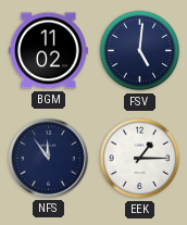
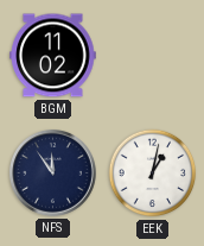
FSV: 5:01 -> none (140, 51)
EEK: 1:15 -> 1:02 (153, 174)
